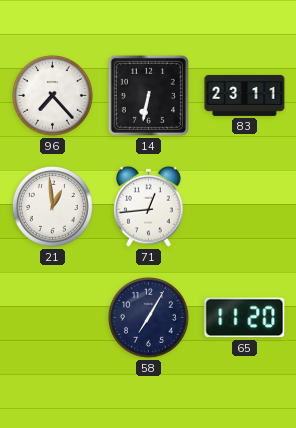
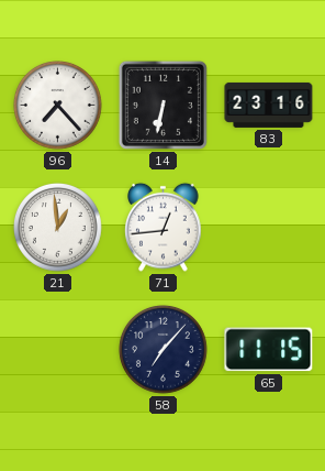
83: 23:11 -> 23:16 (269, 105)
58: 7:05 -> 7:07 (164, 350)
65: 11:20 -> 11:15 (269, 350)
